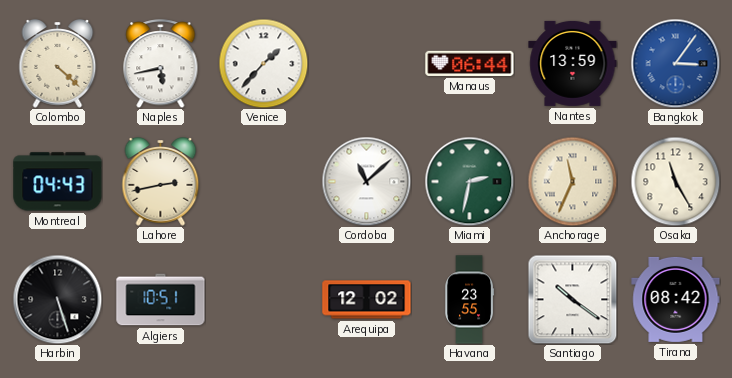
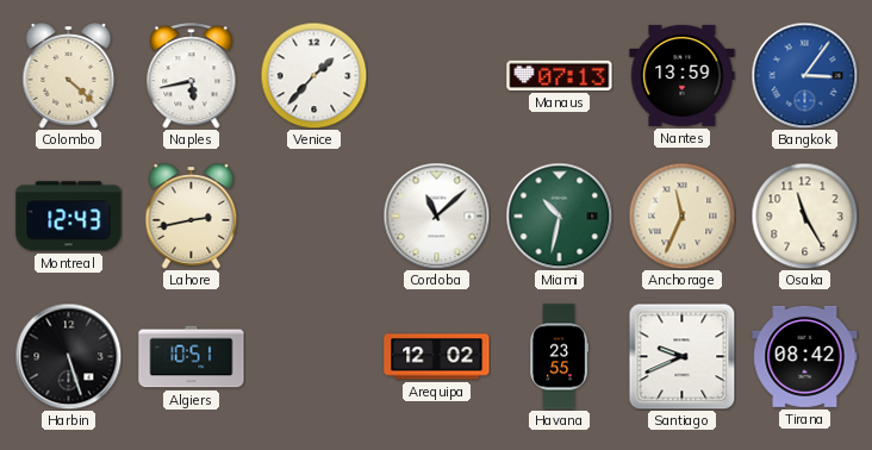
Manaus: 06:44 -> 07:13 (560, 75)
Montreal: 04:43 -> 12:43 (69, 217)
Miami: 2:32 -> 10:32 (559, 215)
Santiago: 10:21 -> 9:41 (681, 356)
